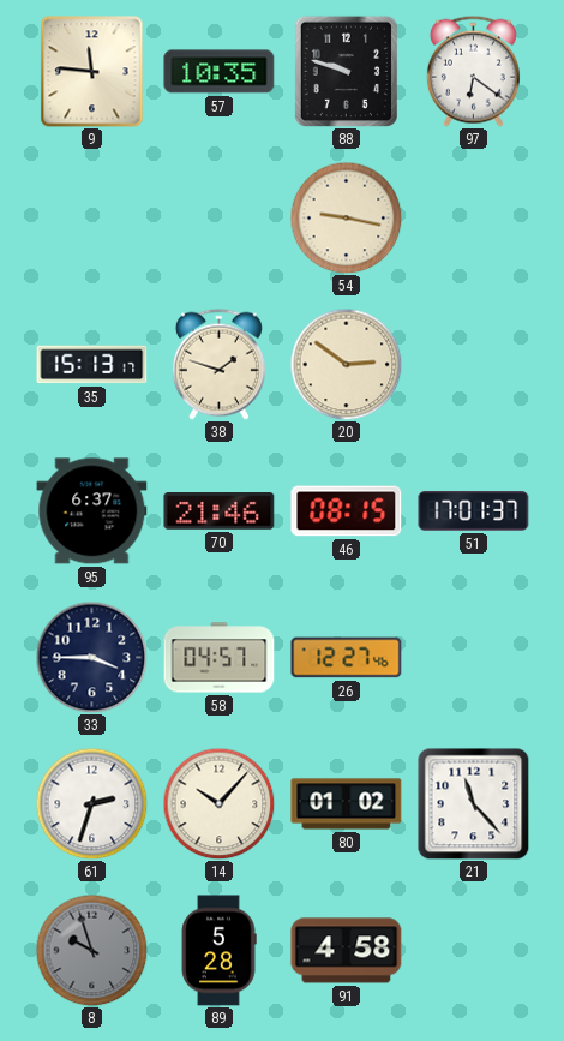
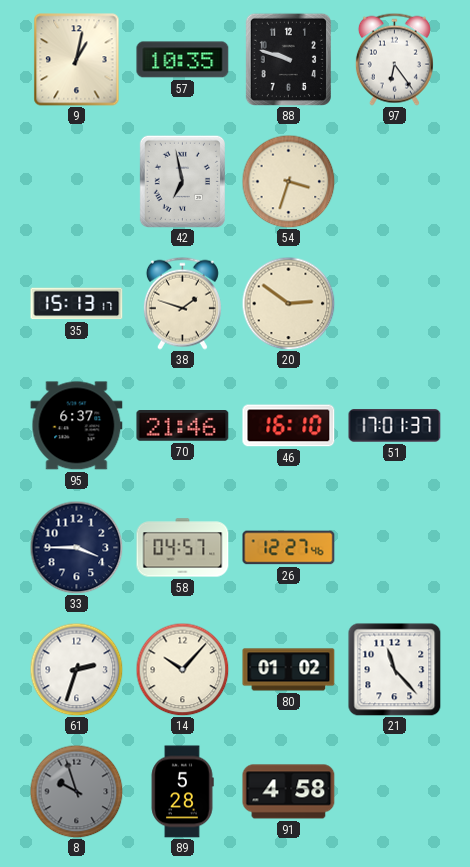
9: 11:46 -> 1:02 (77, 60)
97: 6:21 -> 6:24 (394, 59)
42: none -> 6:58 (182, 181)
54: 9:17 -> 3:33 (288, 181)
46: 08:15 -> 16:10 (289, 426)
